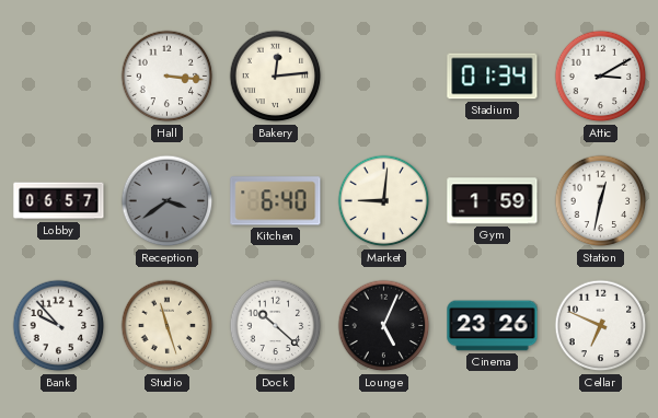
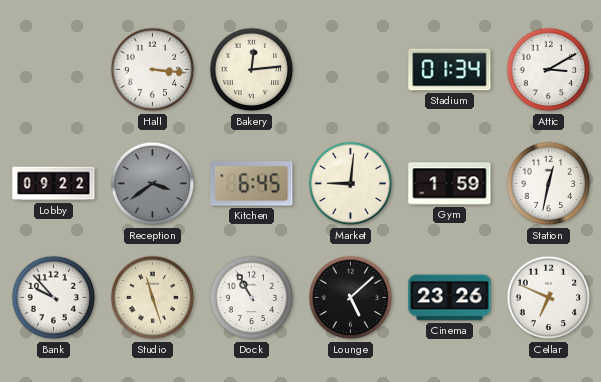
Lobby: 06:57 -> 09:22 (54, 184)
Kitchen: 6:40 -> 6:45 (252, 184)
Dock: 10:22 -> 10:55 (252, 298)
Lounge: 5:04 -> 5:08 (351, 298)
